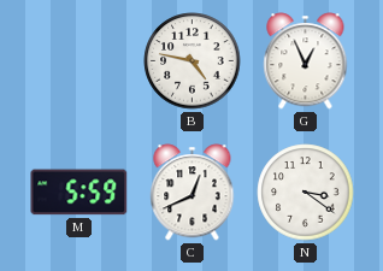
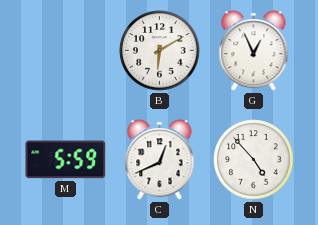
B: 4:47 -> 6:10 (160, 51)
N: 3:21 -> 4:53 (254, 160)
